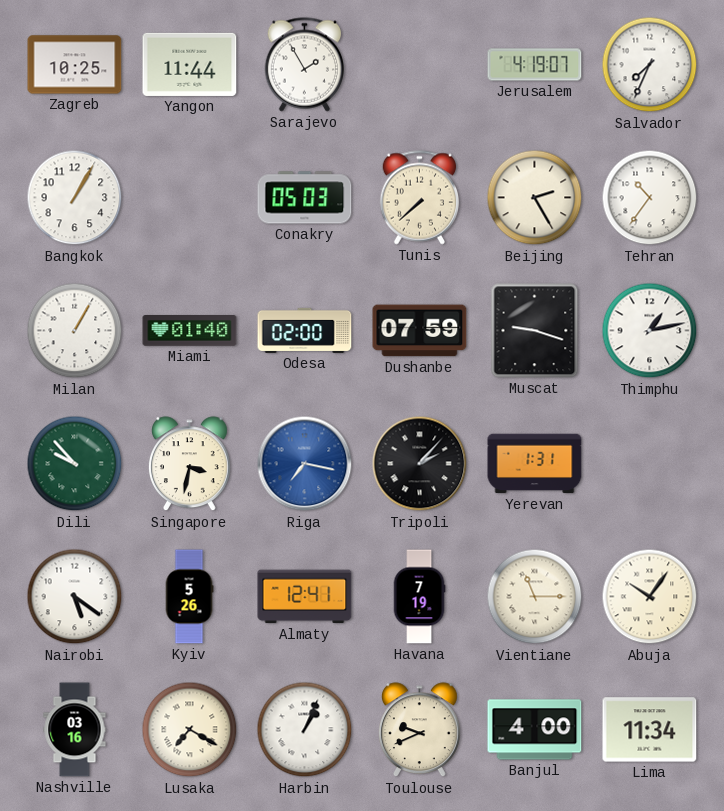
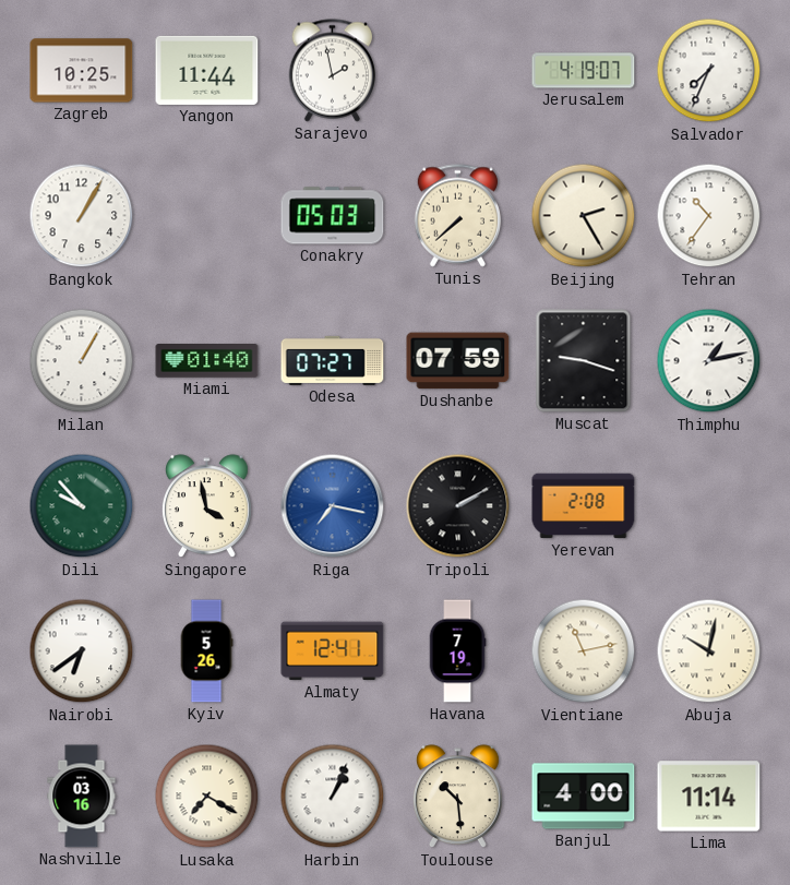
Sarajevo: 1:55 -> 1:58 (333, 71)
Odesa: 02:00 -> 07:27 (333, 360)
Singapore: 3:32 -> 3:58 (206, 506)
Tripoli: 2:07 -> 2:10 (458, 506)
Yerevan: 1:31 -> 2:08 (584, 506)
Nairobi: 5:21 -> 6:39 (82, 651)
Vientiane: 11:15 -> 11:13 (584, 651)
Abuja: 10:06 -> 10:02 (709, 651)
Toulouse: 9:41 -> 10:29 (457, 797)
Lima: 11:34 -> 11:14 (709, 797)
